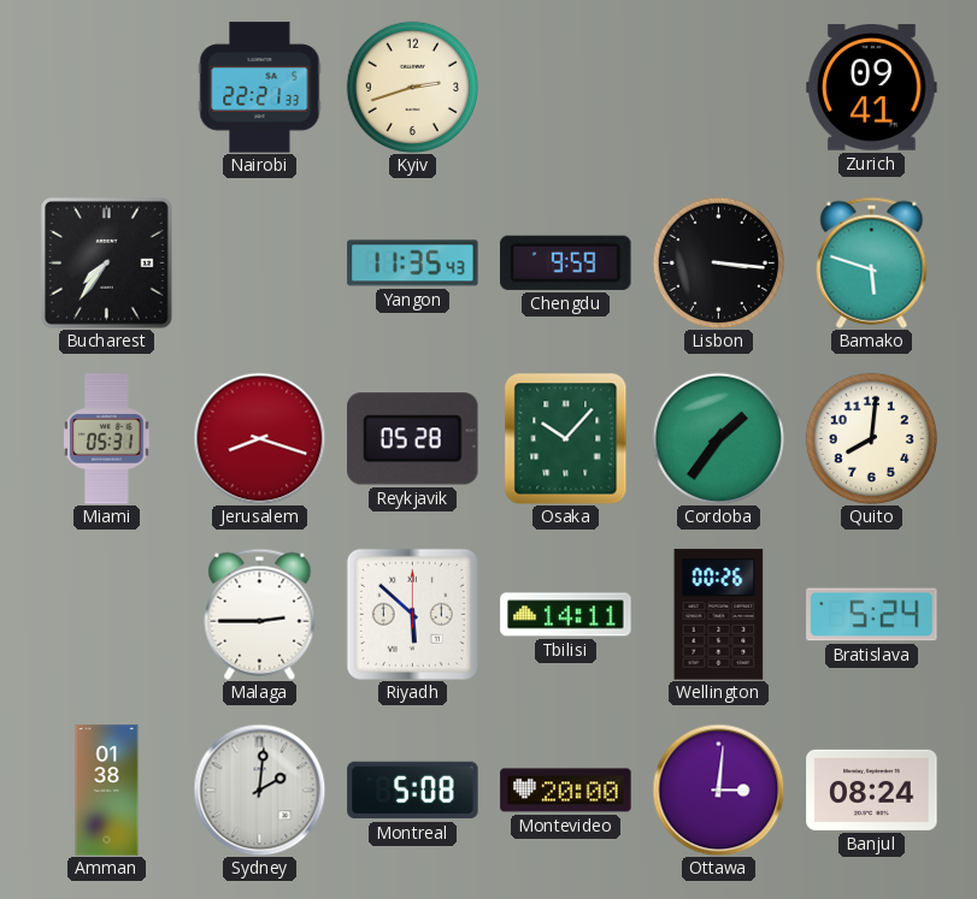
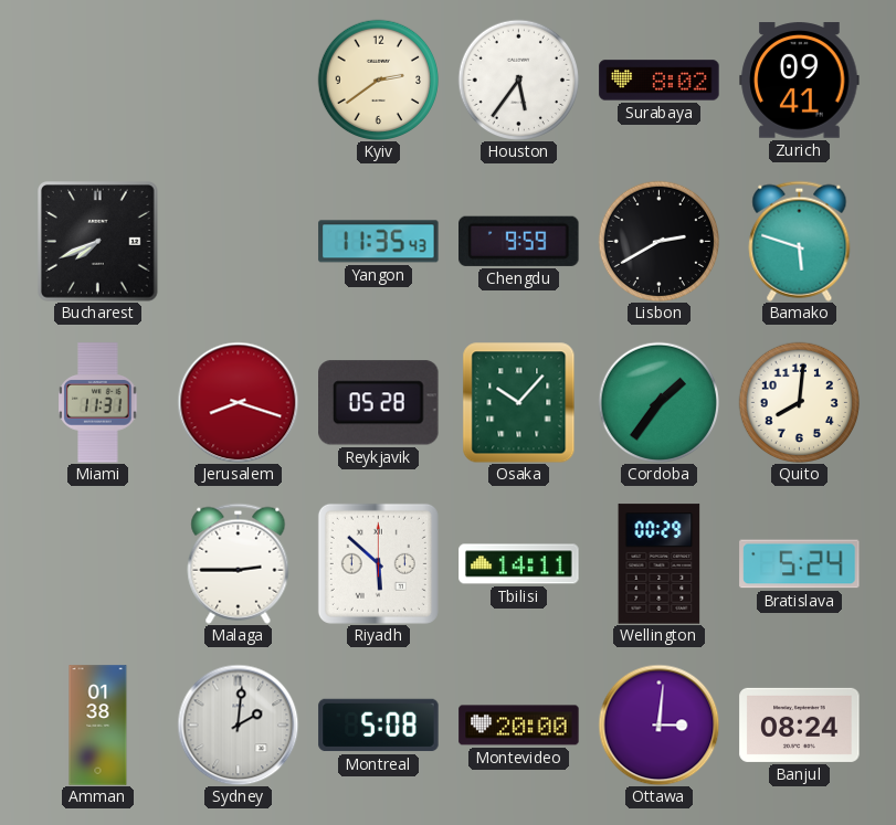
Nairobi: 22:21 -> none (260, 88)
Kyiv: 2:42 -> 2:39 (378, 80)
Houston: none -> 5:36 (518, 80)
Surabaya: none -> 8:02 (660, 81)
Bucharest: 7:36 -> 7:41 (98, 242)
Lisbon: 3:16 -> 2:40 (658, 241)
Miami: 05:31 -> 11:31 (98, 403)
Wellington: 00:26 -> 00:29 (660, 564)
